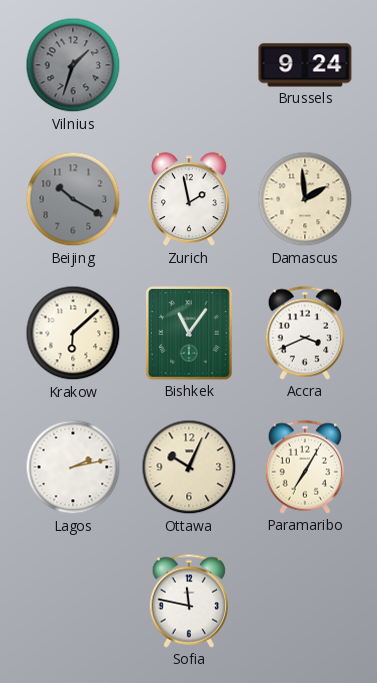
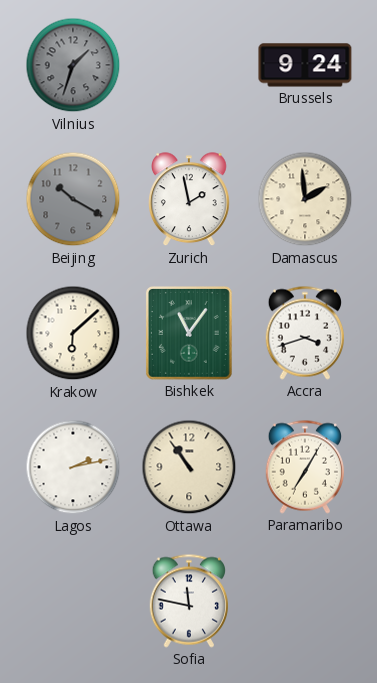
Accra: 3:41 -> 3:42 (304, 333)
Ottawa: 10:04 -> 10:54 (189, 467)
